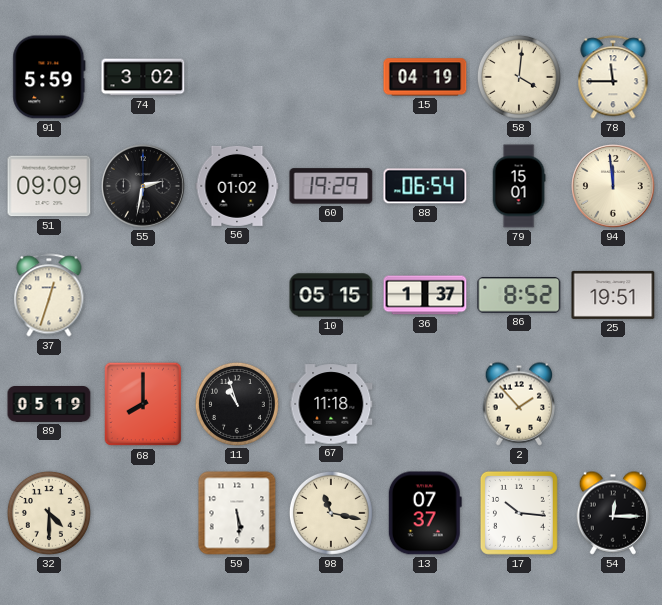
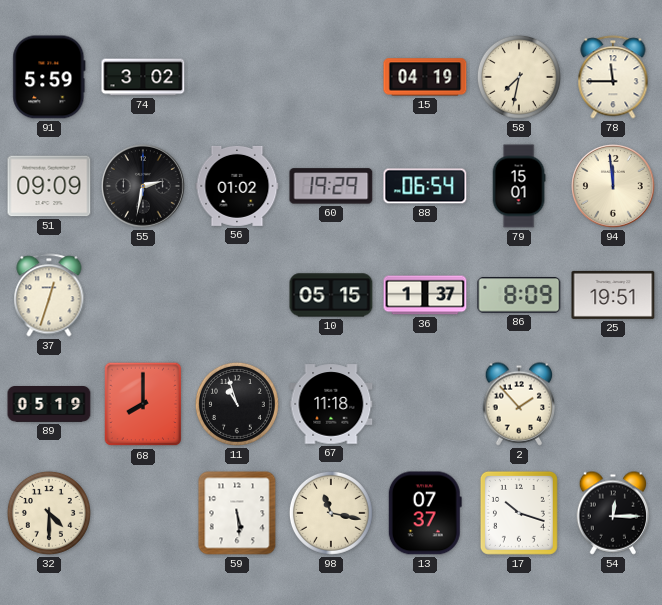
58: 4:01 -> 7:32 (519, 77)
86: 8:52 -> 8:09 (519, 295)
17: 10:16 -> 10:18 (519, 513)
